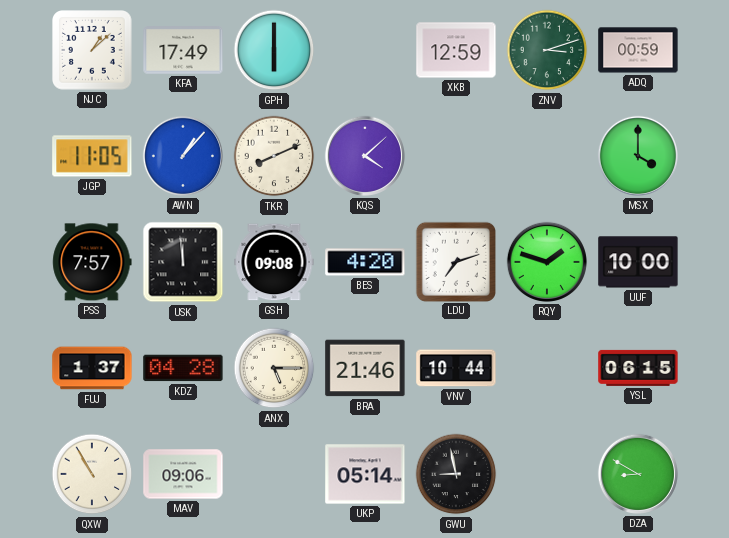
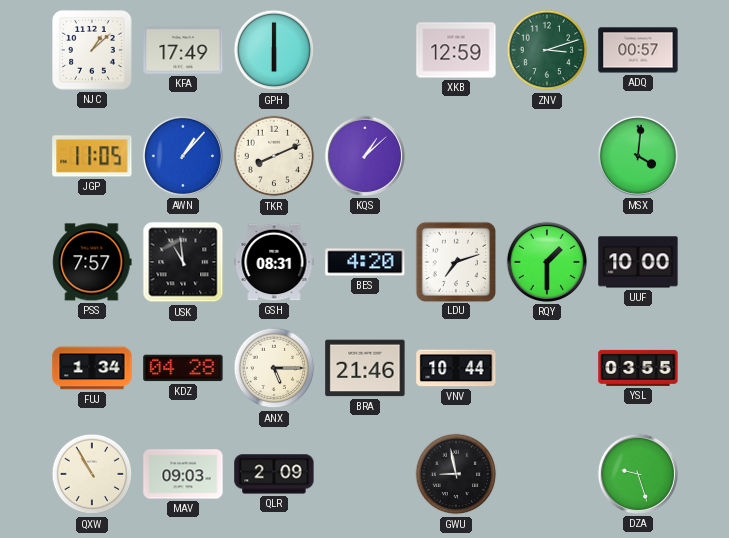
ADQ: 00:59 -> 00:57 (638, 50)
KQS: 4:08 -> 1:08 (365, 156)
MSX: 4:00 -> 4:01 (638, 156)
USK: 11:59 -> 10:59 (183, 262)
GSH: 09:08 -> 08:31 (274, 262)
RQY: 1:48 -> 1:30 (547, 262)
FUJ: 1:37 -> 1:34 (92, 368)
YSL: 06:15 -> 03:55 (638, 368)
MAV: 09:06 -> 09:03 (183, 474)
QLR: none -> 2:09 (274, 474)
UKP: 05:14 -> none (365, 474)
DZA: 8:50 -> 9:27 (638, 474)
